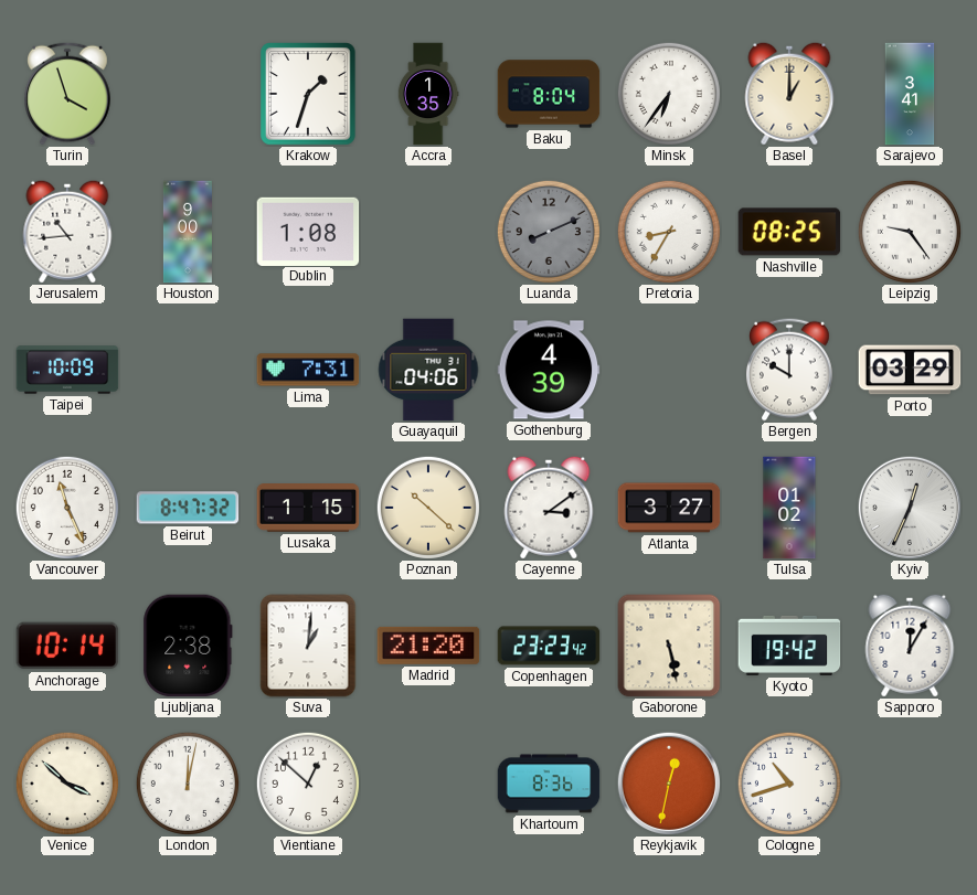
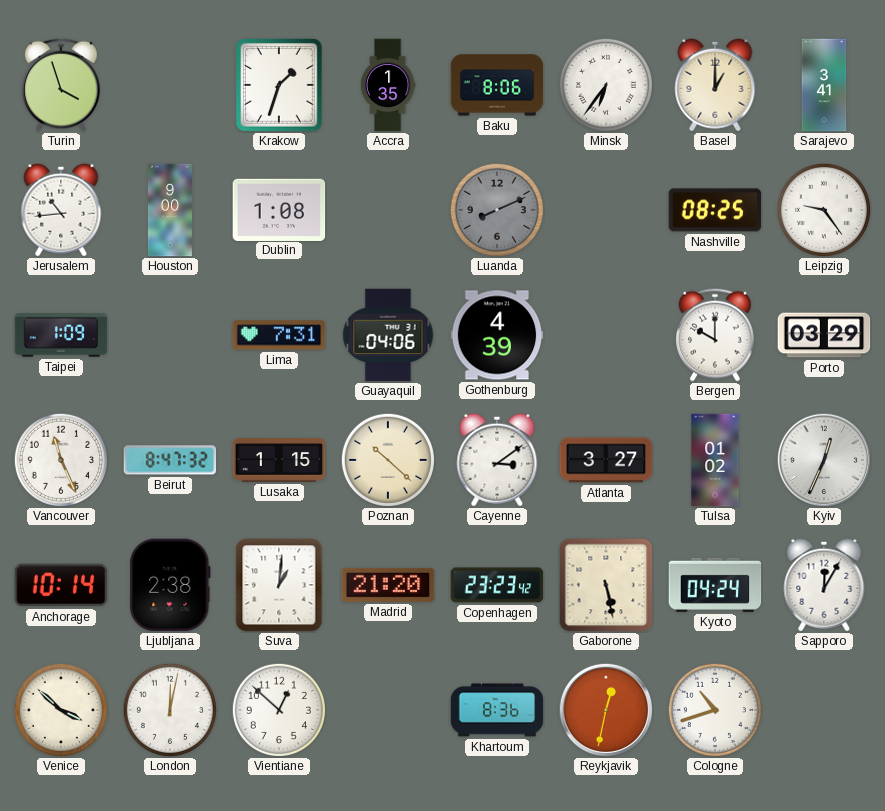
Baku: 8:04 -> 8:06 (497, 85)
Pretoria: 8:35 -> none (669, 232)
Taipei: 10:09 -> 1:09 (61, 335)
Kyoto: 19:42 -> 04:24 (715, 585)
